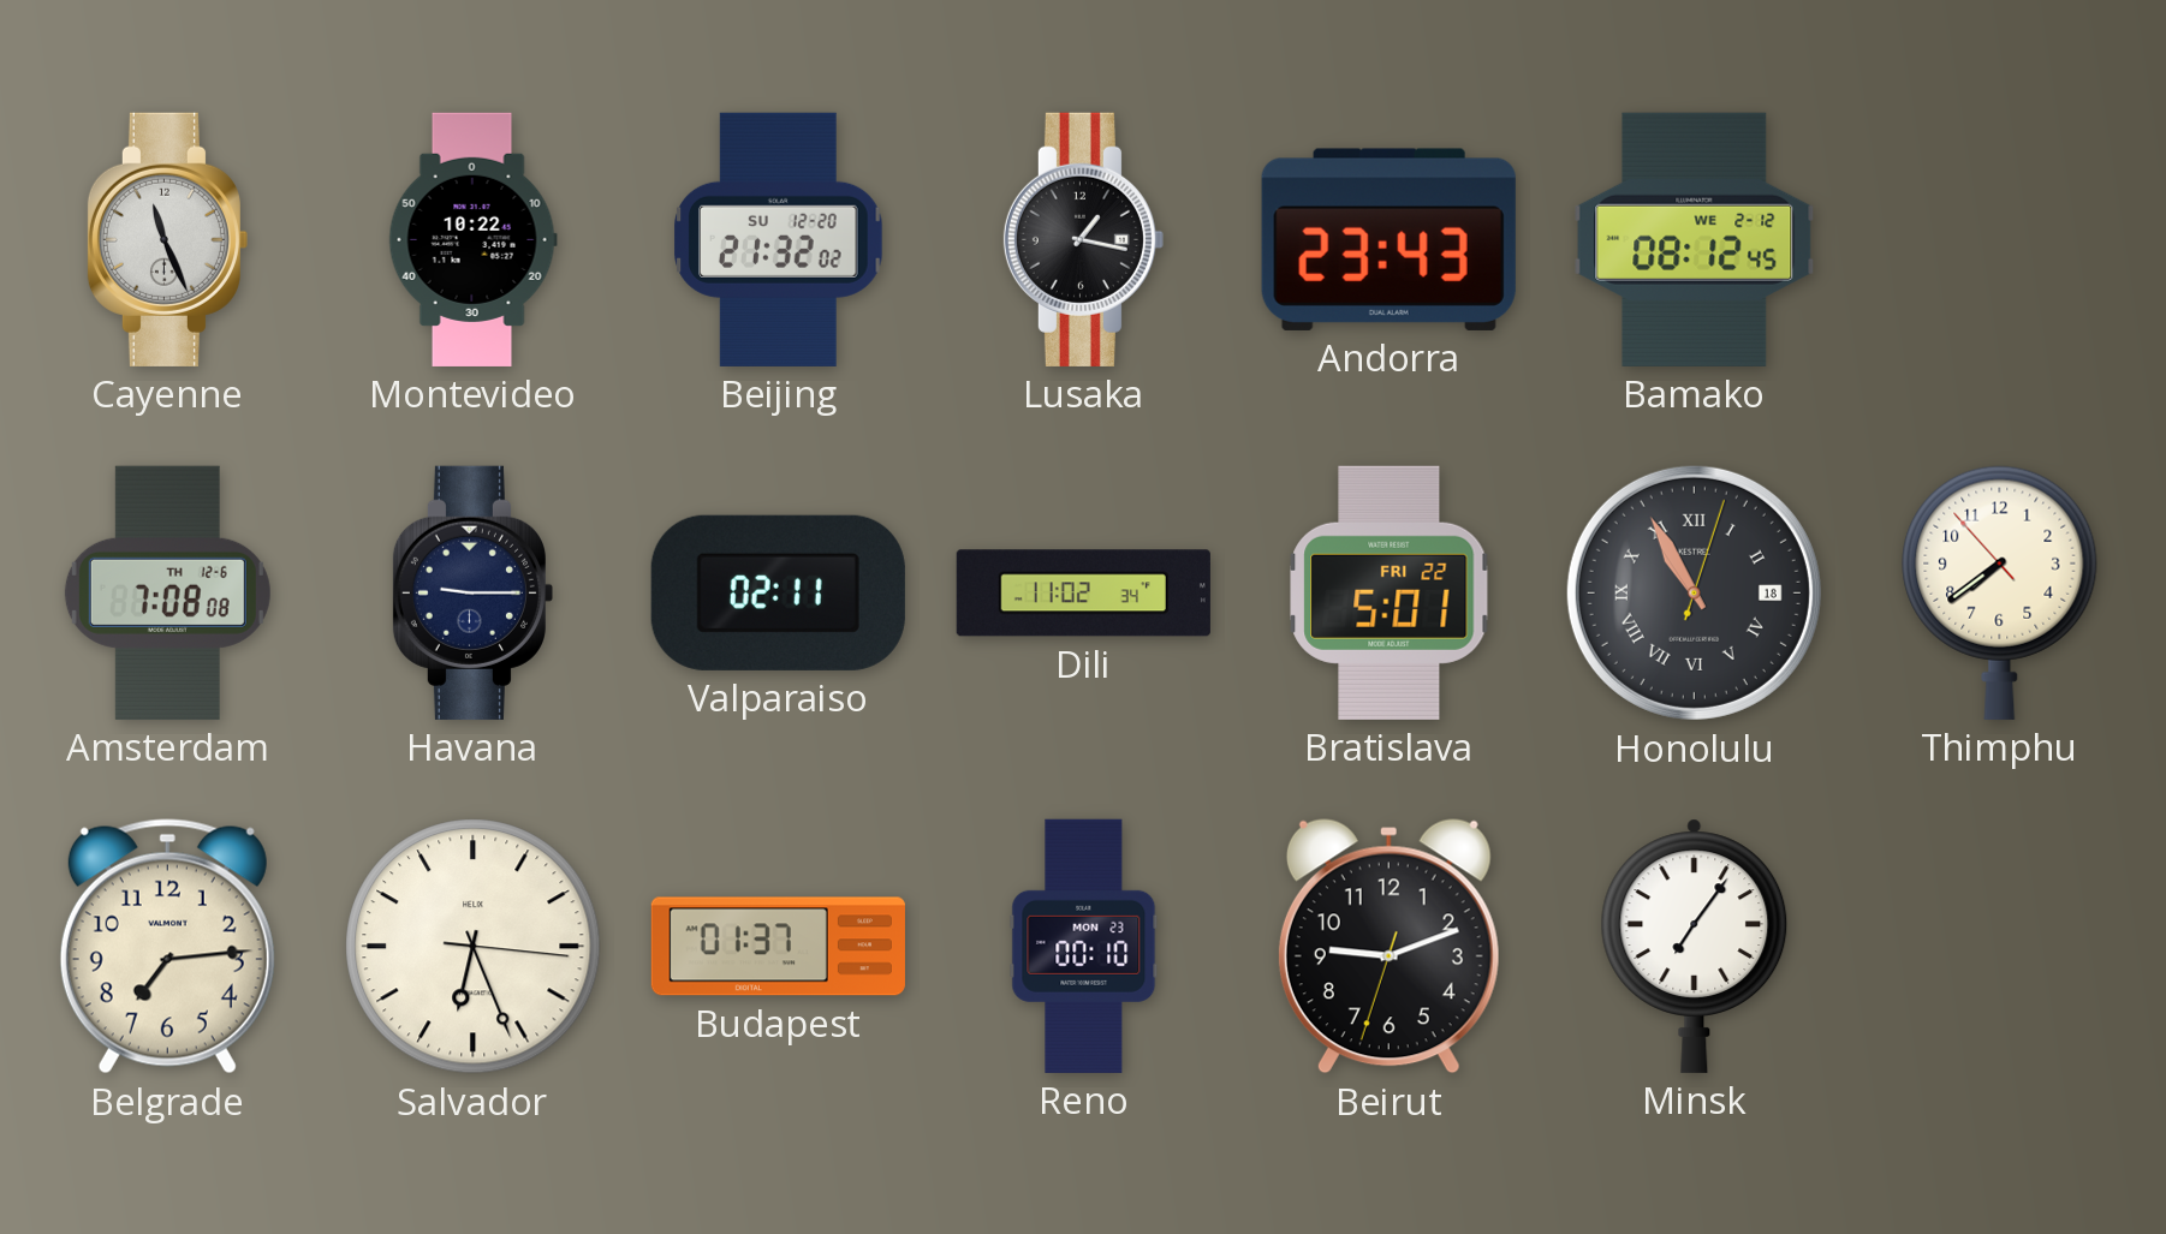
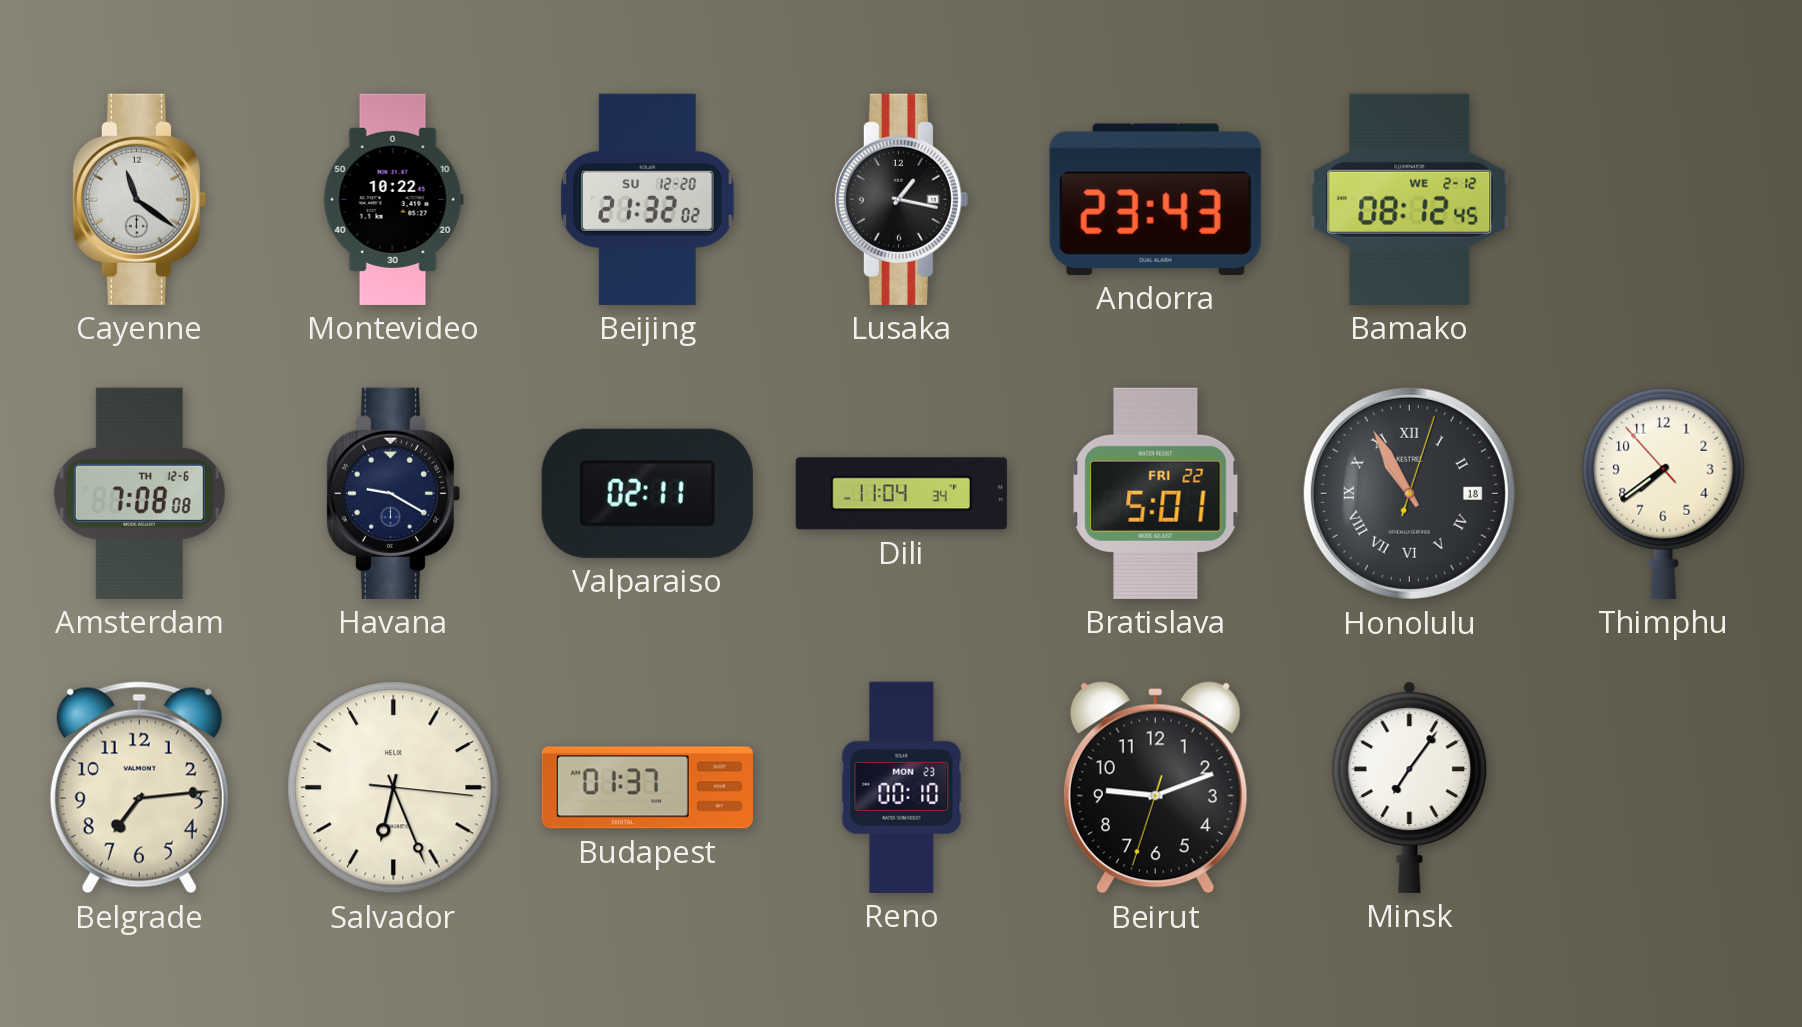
Cayenne: 11:26 -> 11:21 (139, 199)
Havana: 9:15 -> 9:20 (393, 493)
Dili: 11:02 -> 11:04 (901, 494)
